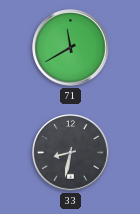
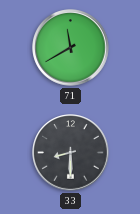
33: 8:32 -> 8:30 (71, 153)
